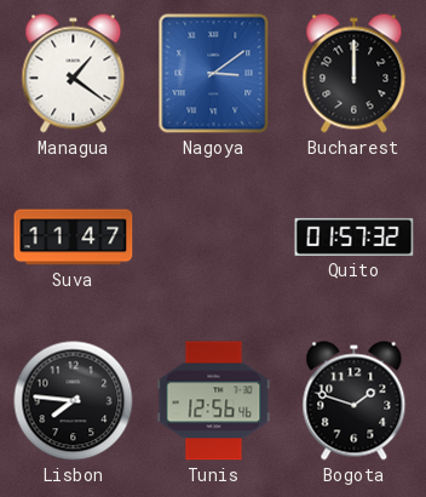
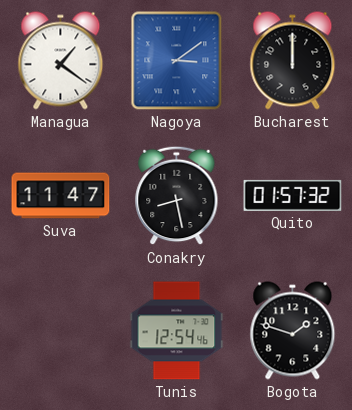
Conakry: none -> 8:28 (177, 196)
Lisbon: 7:46 -> none (74, 401)
Tunis: 12:56 -> 12:54 (177, 331)
